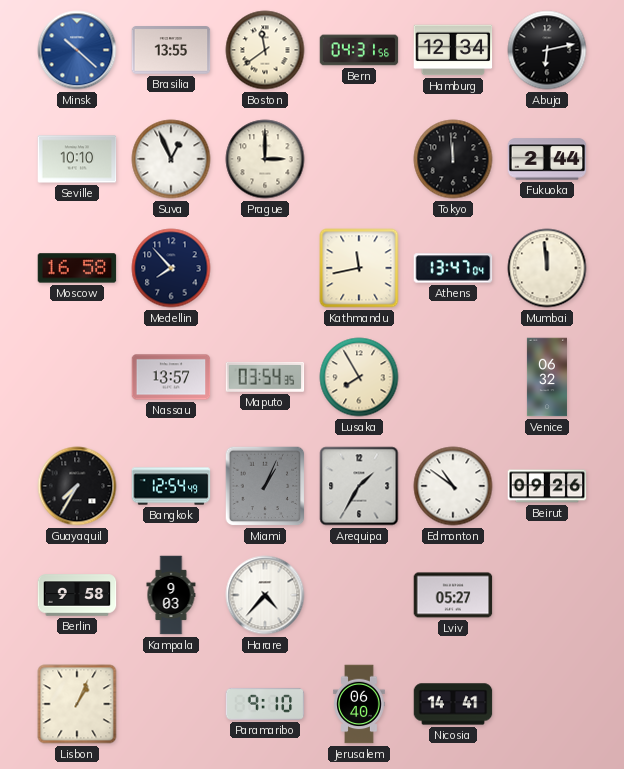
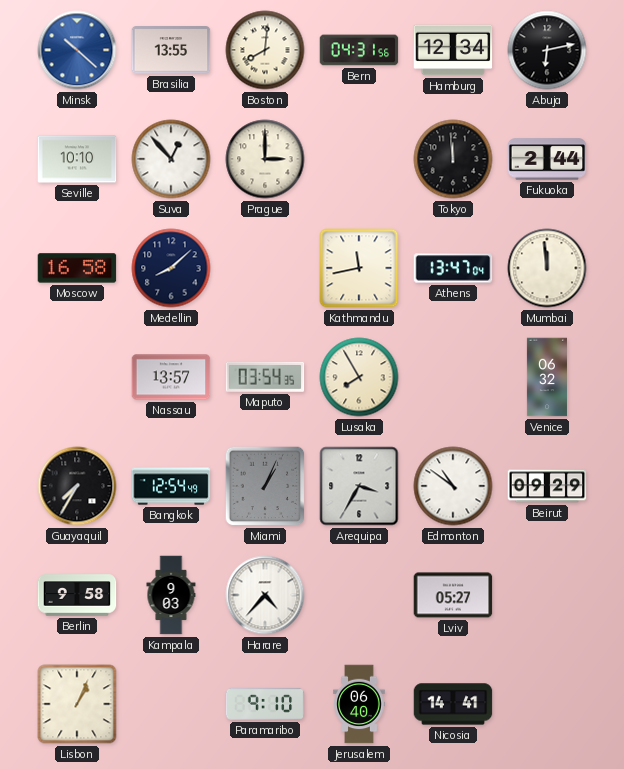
Boston: 11:39 -> 8:01 (265, 50)
Suva: 12:56 -> 12:53 (171, 159)
Medellin: 7:53 -> 8:08 (171, 268)
Arequipa: 1:35 -> 3:35 (359, 486)
Beirut: 09:26 -> 09:29 (547, 486)
